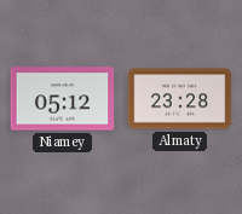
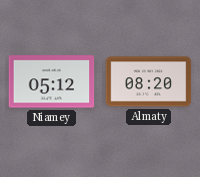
Almaty: 23:28 -> 08:20 (149, 82)
